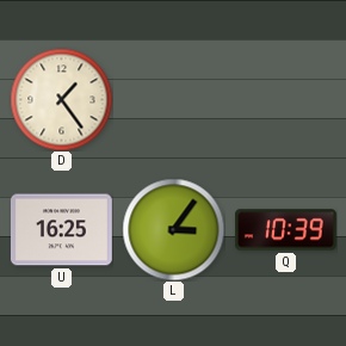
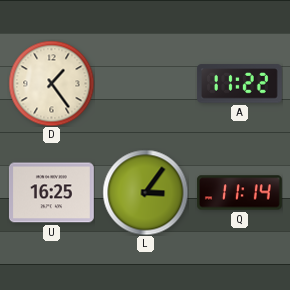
A: none -> 11:22 (239, 84)
Q: 10:39 -> 11:14 (240, 193)
